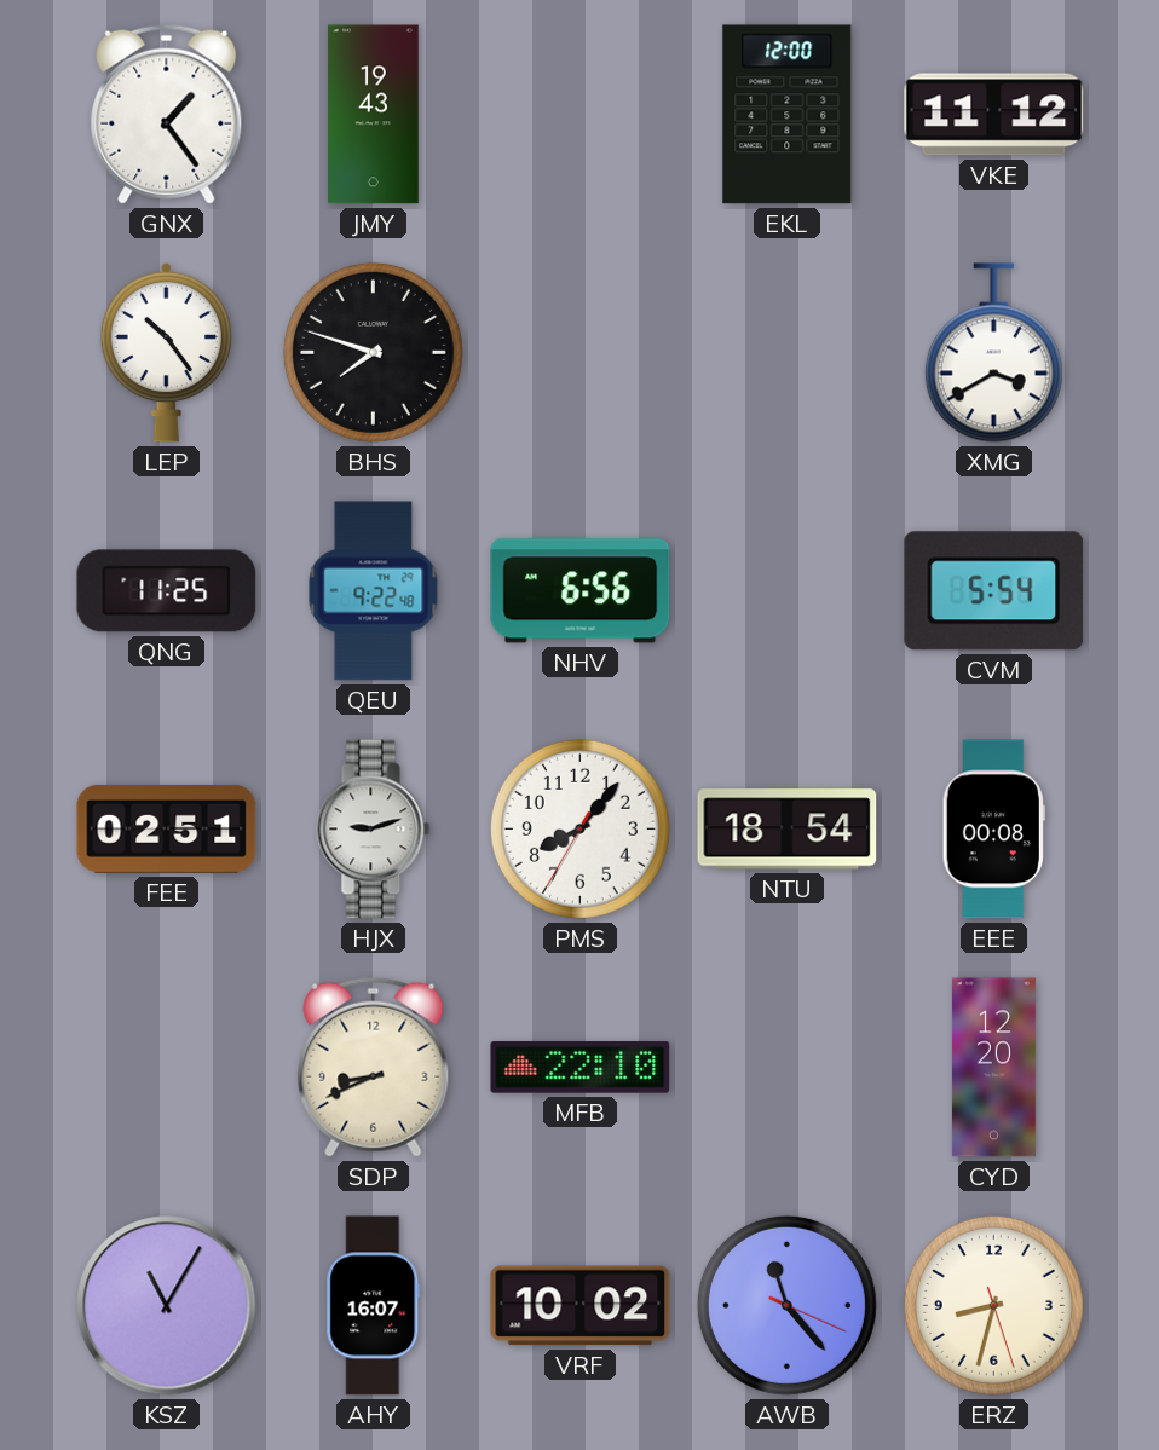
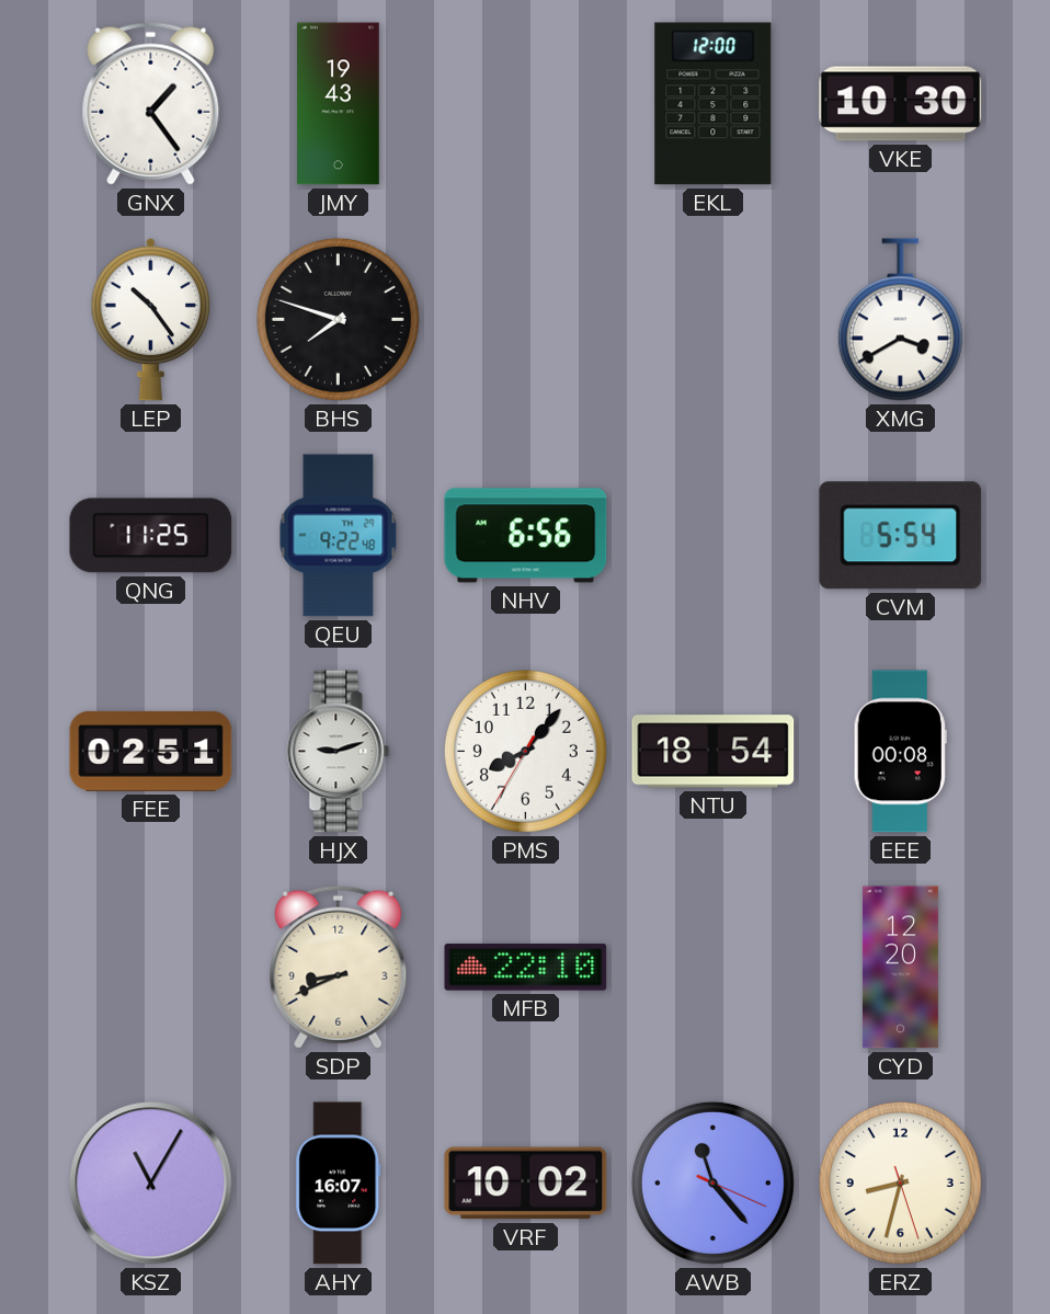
VKE: 11:12 -> 10:30 (901, 104)
